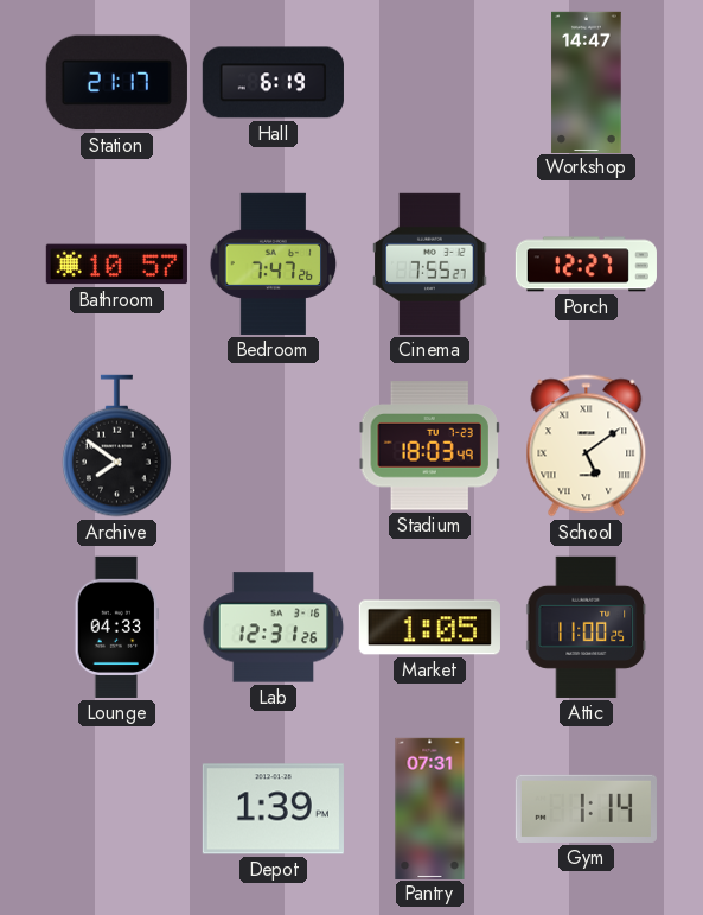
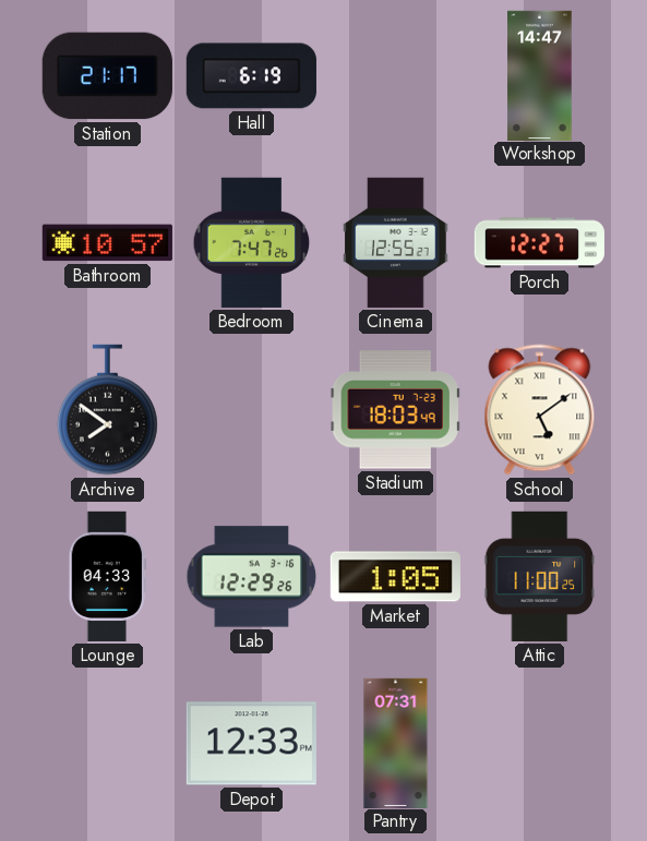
Cinema: 7:55 -> 12:55 (396, 242)
Lab: 12:31 -> 12:29 (252, 577)
Depot: 1:39 -> 12:33 (251, 744)
Gym: 1:14 -> none (586, 808)
